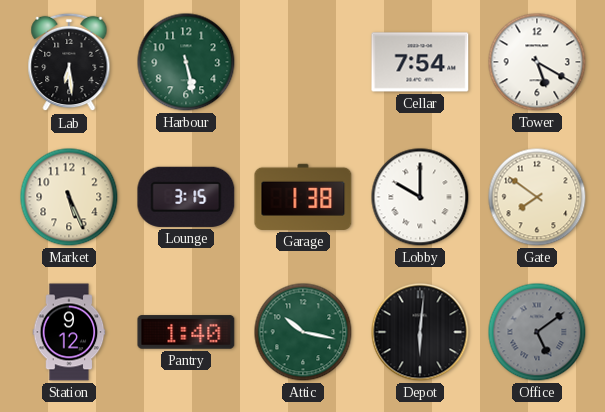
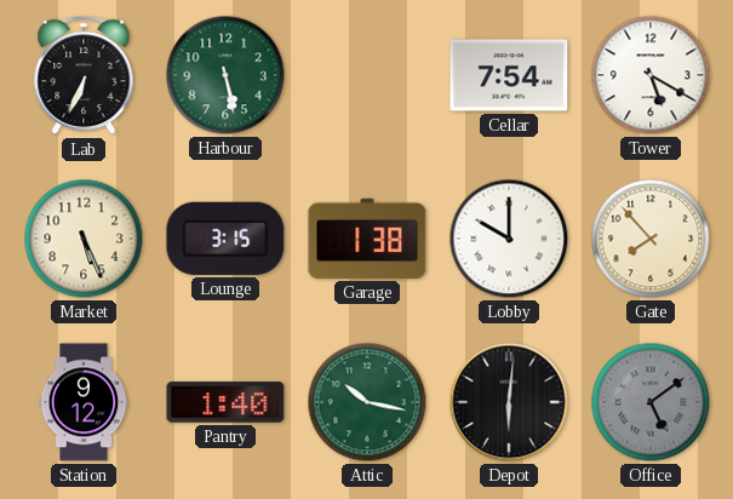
Lab: 6:29 -> 6:34 (84, 75)
Gate: 7:51 -> 7:53 (651, 239)
